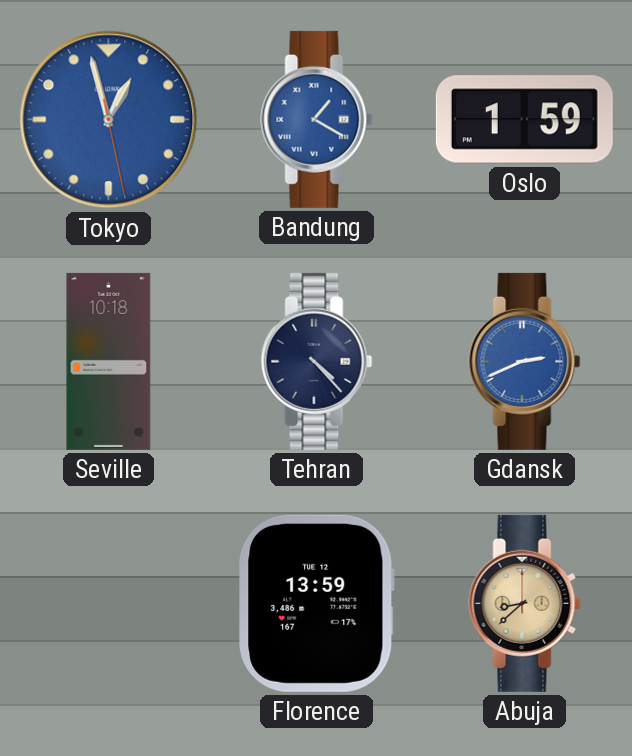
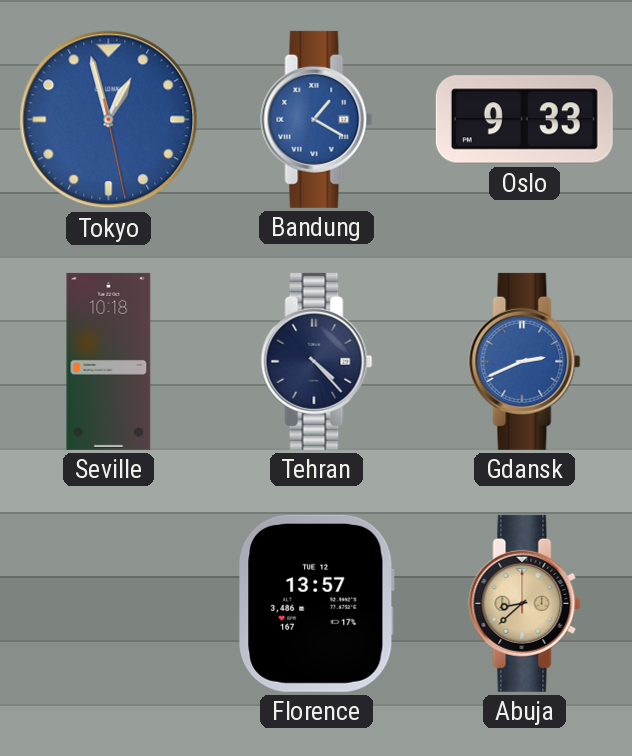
Oslo: 1:59 -> 9:33 (524, 120)
Florence: 13:59 -> 13:57 (317, 603)
